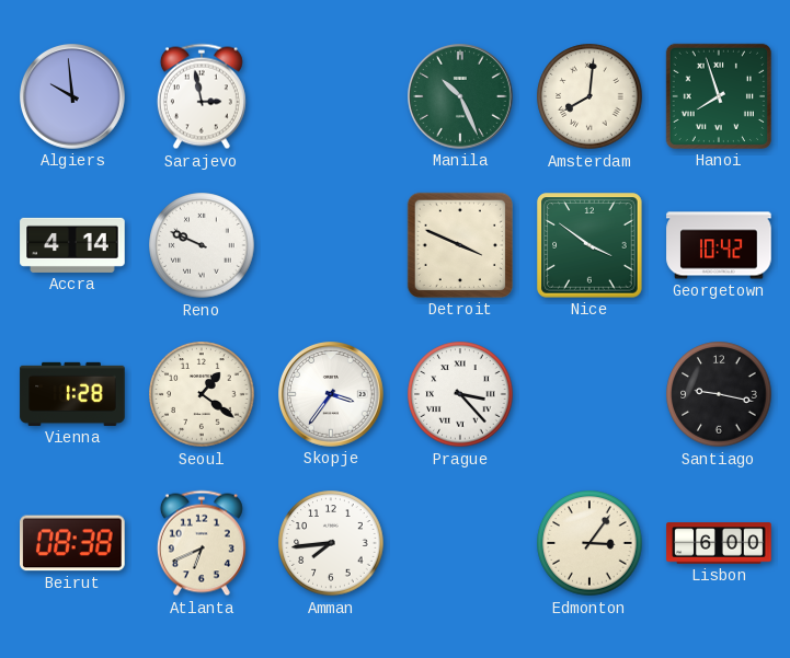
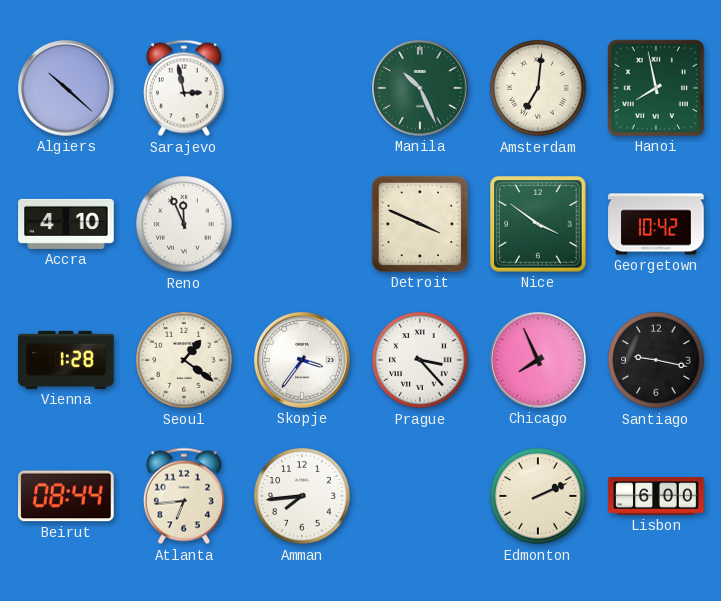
Algiers: 9:59 -> 10:22 (67, 89)
Amsterdam: 8:01 -> 7:01 (538, 88)
Hanoi: 7:57 -> 7:58 (656, 88)
Accra: 4:14 -> 4:10 (66, 224)
Reno: 9:49 -> 11:56 (184, 224)
Chicago: none -> 7:56 (539, 361)
Beirut: 08:38 -> 08:44 (66, 496)
Atlanta: 6:41 -> 6:44 (184, 496)
Edmonton: 3:06 -> 2:11 (538, 496)
